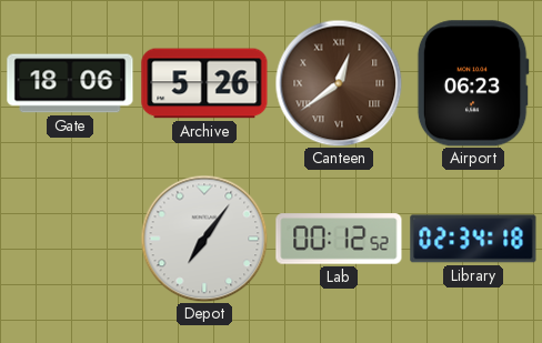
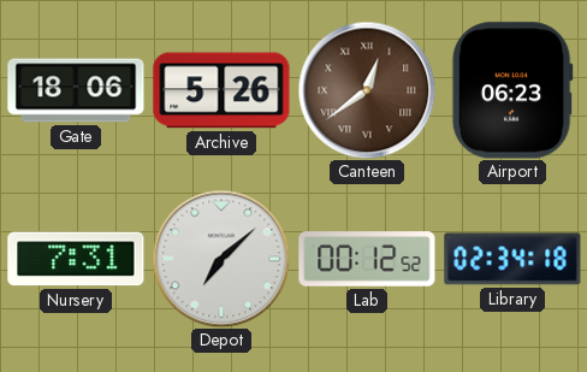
Nursery: none -> 7:31 (76, 259)
Depot: 7:06 -> 7:08 (221, 259)
